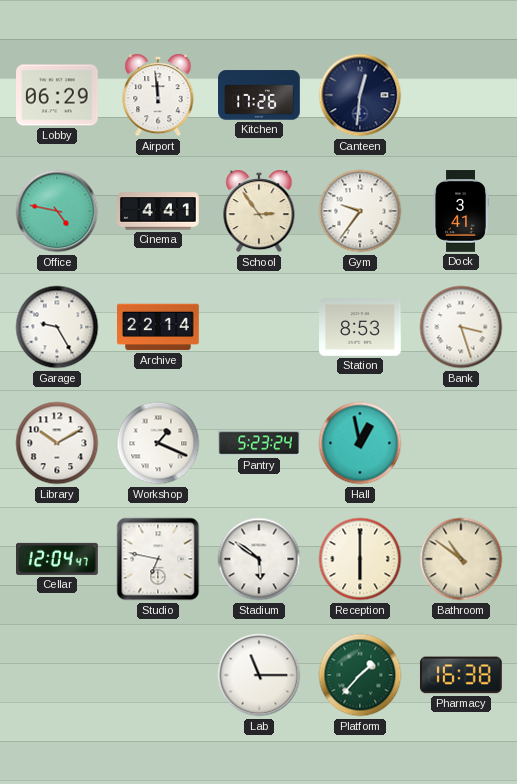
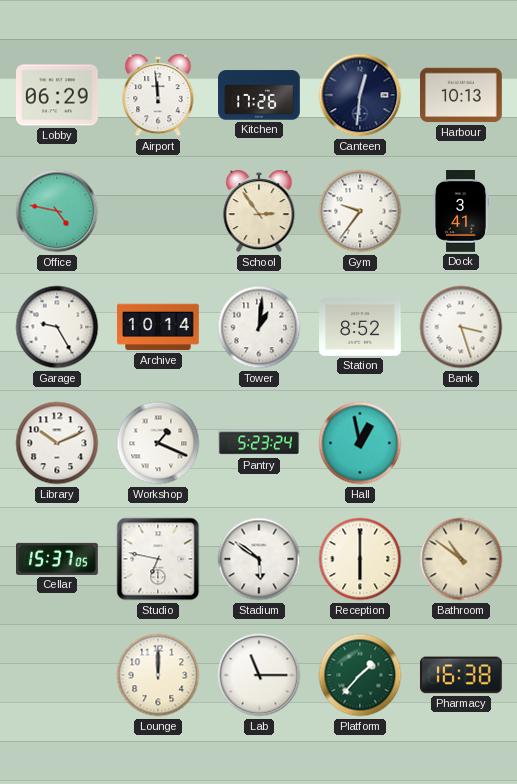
Harbour: none -> 10:13 (462, 95)
Cinema: 4:41 -> none (158, 211)
Archive: 22:14 -> 10:14 (159, 327)
Tower: none -> 1:01 (259, 327)
Station: 8:53 -> 8:52 (361, 327)
Library: 10:10 -> 10:11 (57, 443)
Cellar: 12:04 -> 15:37 (58, 559)
Lounge: none -> 12:00 (158, 675)
